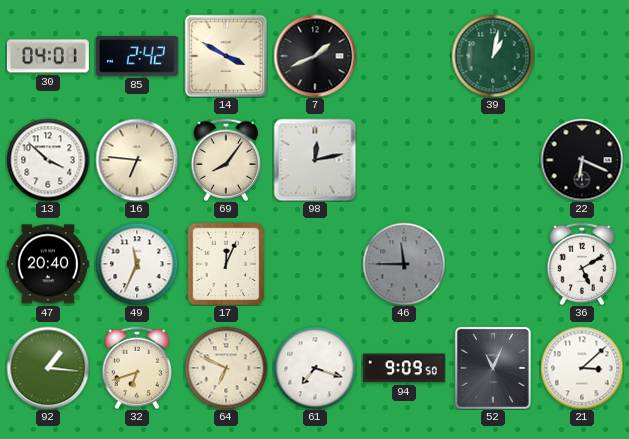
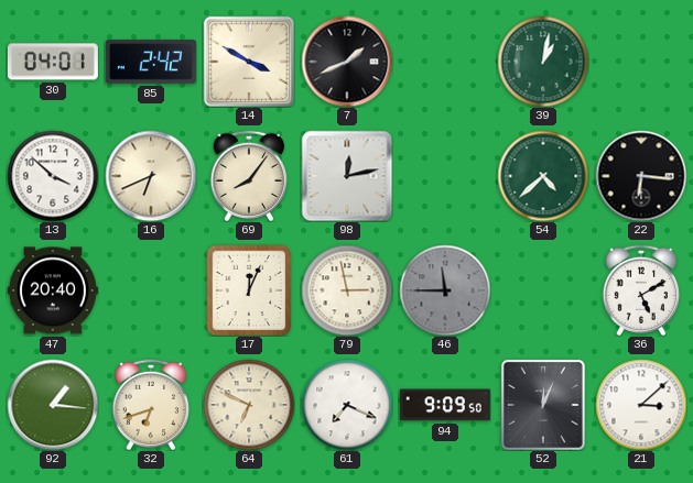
16: 6:46 -> 6:41 (151, 176)
54: none -> 4:38 (543, 176)
22: 6:19 -> 6:16 (641, 176)
49: 11:34 -> none (137, 264)
79: none -> 2:58 (347, 290)
61: 7:18 -> 7:19 (347, 405)
52: 11:04 -> 12:04 (543, 405)
